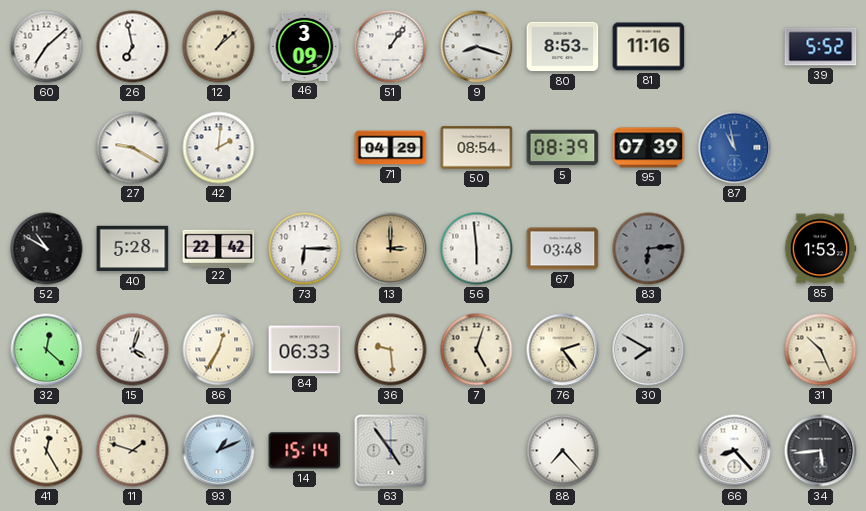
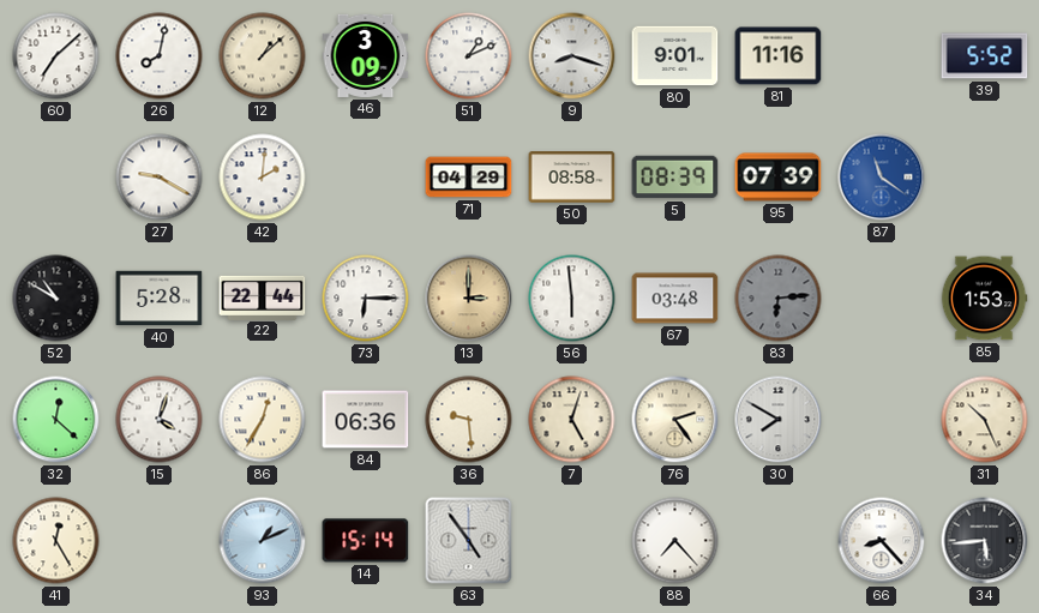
26: 6:58 -> 8:02 (160, 56)
51: 1:06 -> 1:11 (469, 56)
80: 8:53 -> 9:01 (675, 56)
50: 08:54 -> 08:58 (572, 178)
87: 10:58 -> 11:21 (882, 178)
22: 22:42 -> 22:44 (263, 298)
84: 06:33 -> 06:36 (366, 420)
11: 1:48 -> none (133, 451)
